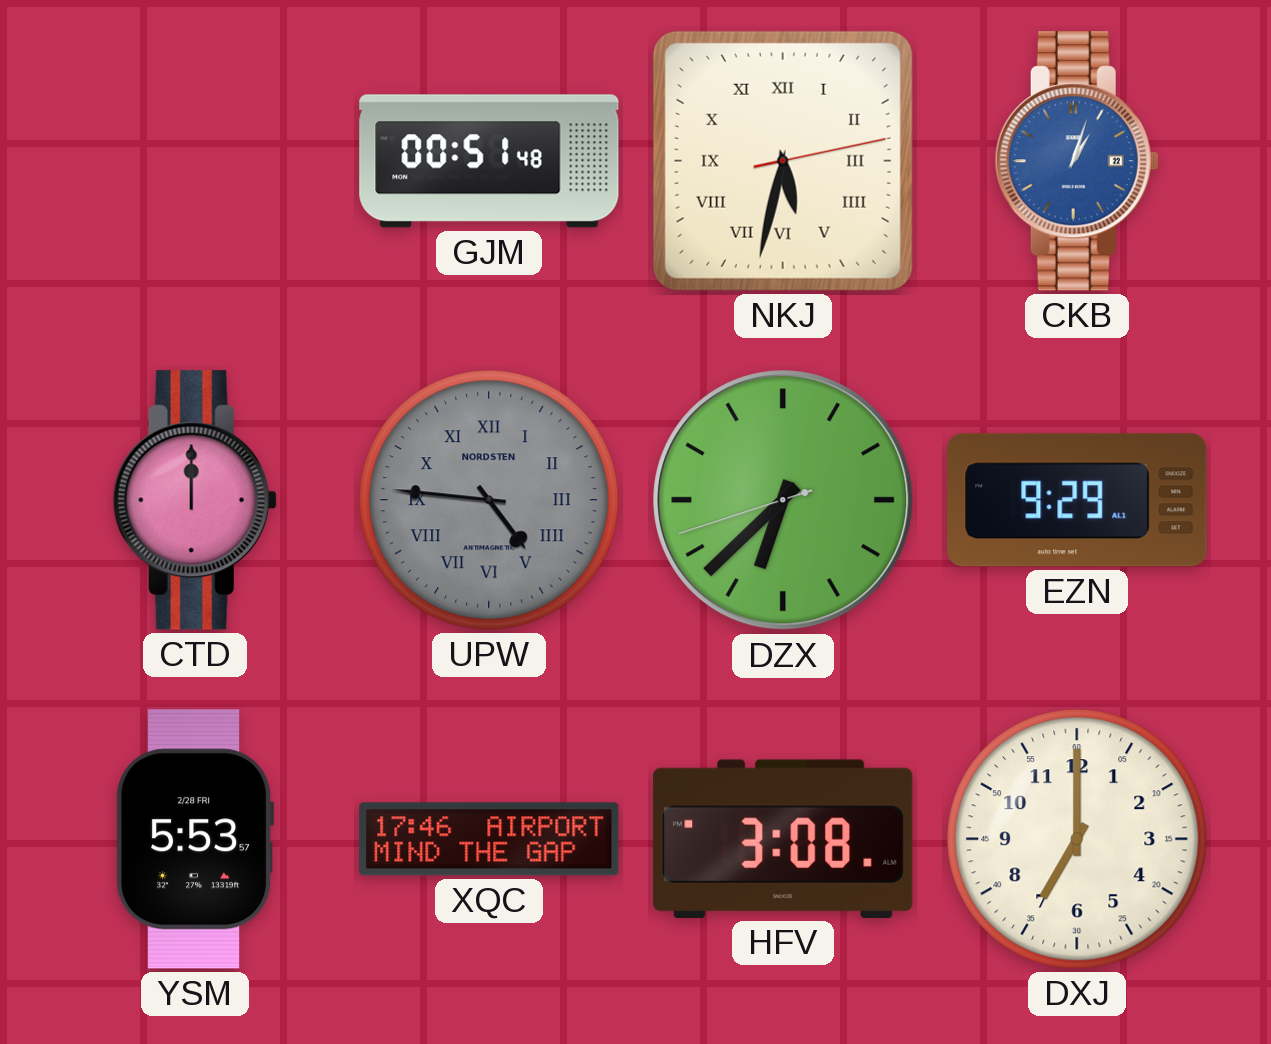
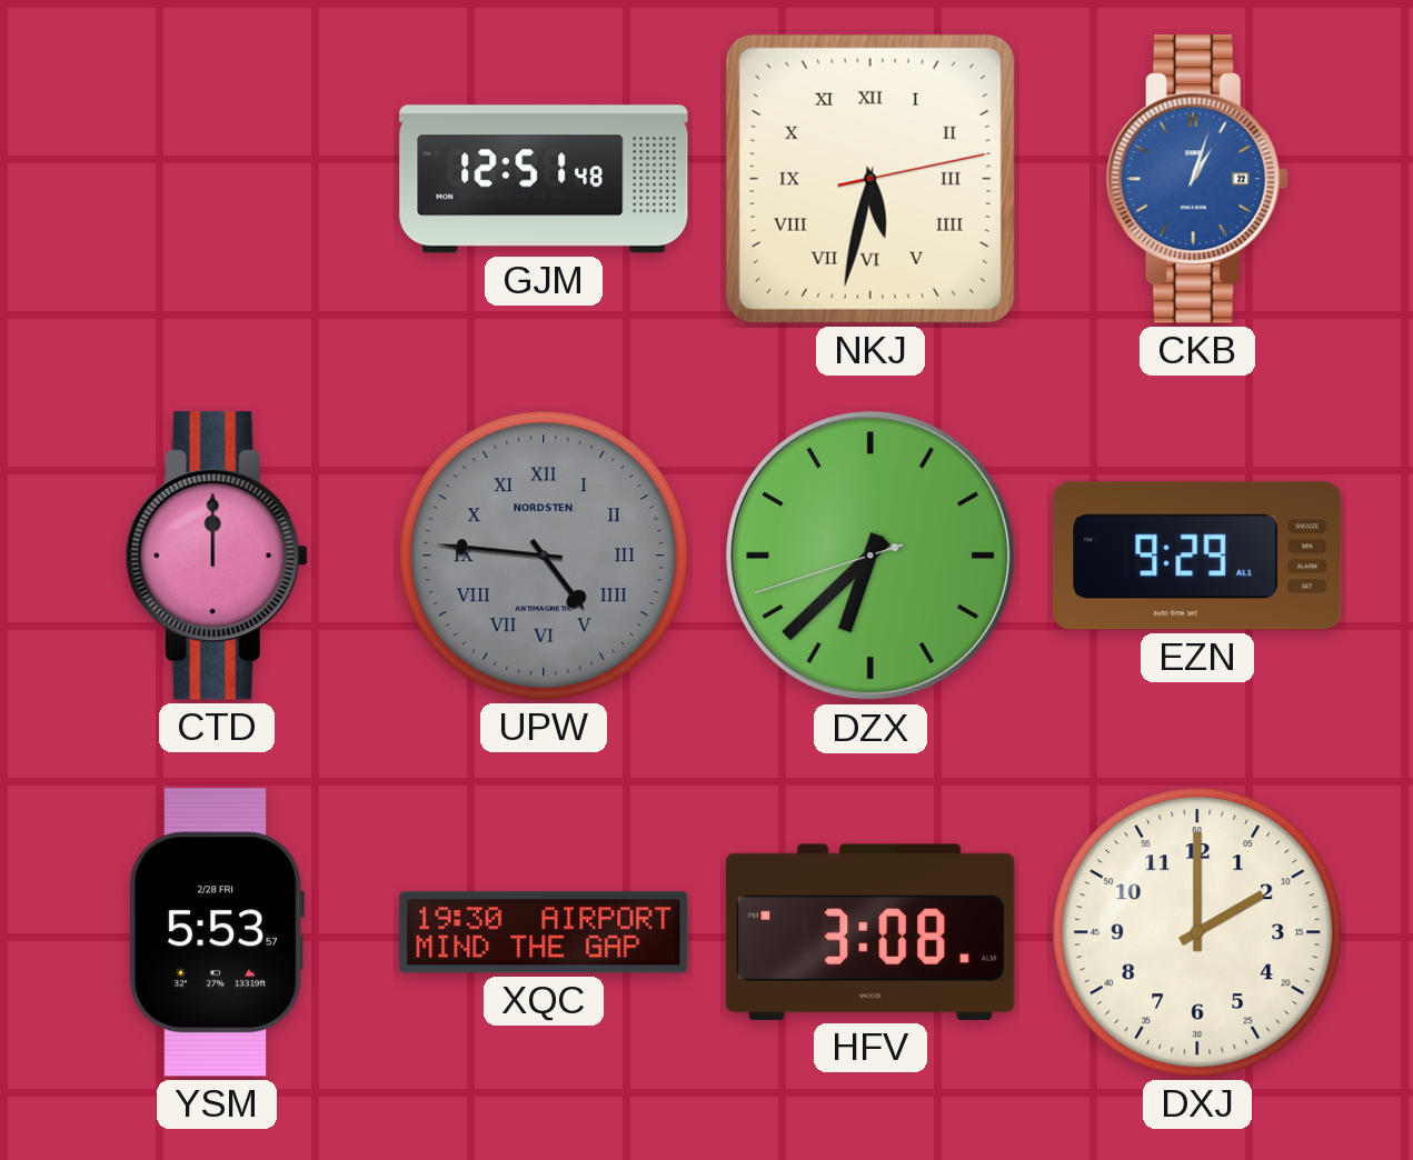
GJM: 00:51 -> 12:51 (544, 179)
XQC: 17:46 -> 19:30 (544, 932)
DXJ: 7:00 -> 2:00 (1197, 932)
